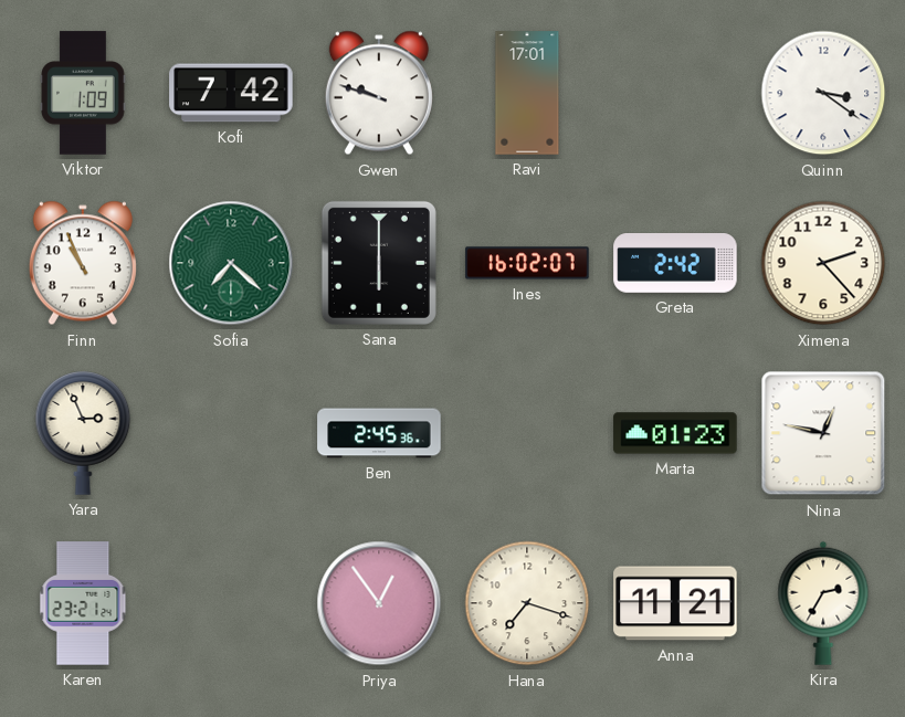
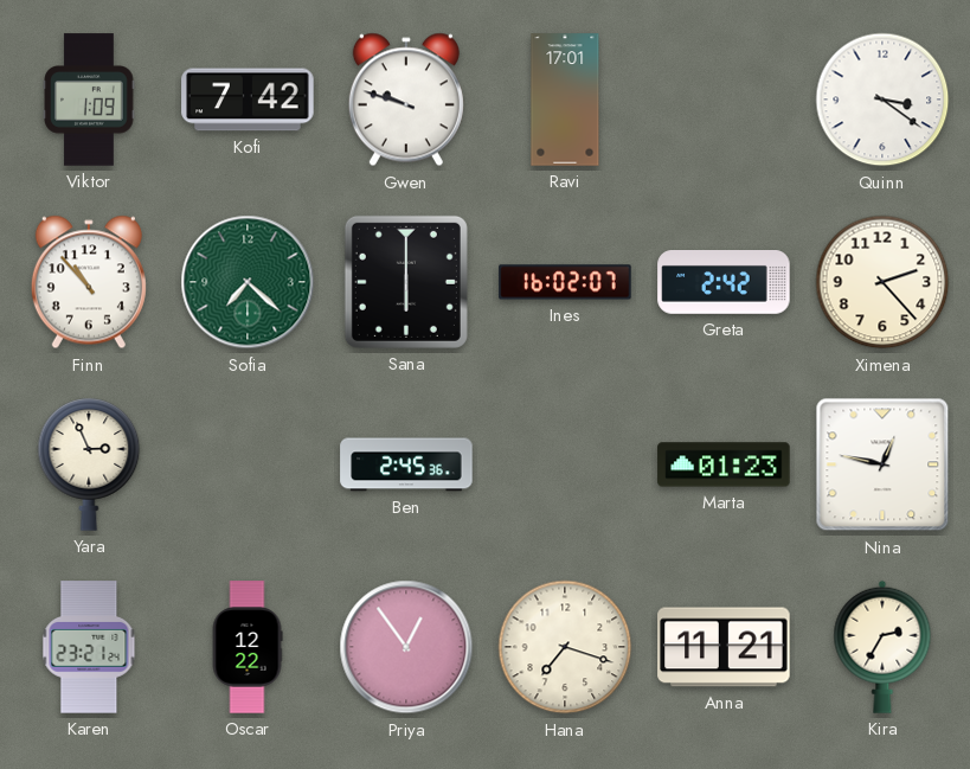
Finn: 10:56 -> 10:53 (89, 282)
Oscar: none -> 12:22 (248, 647)
